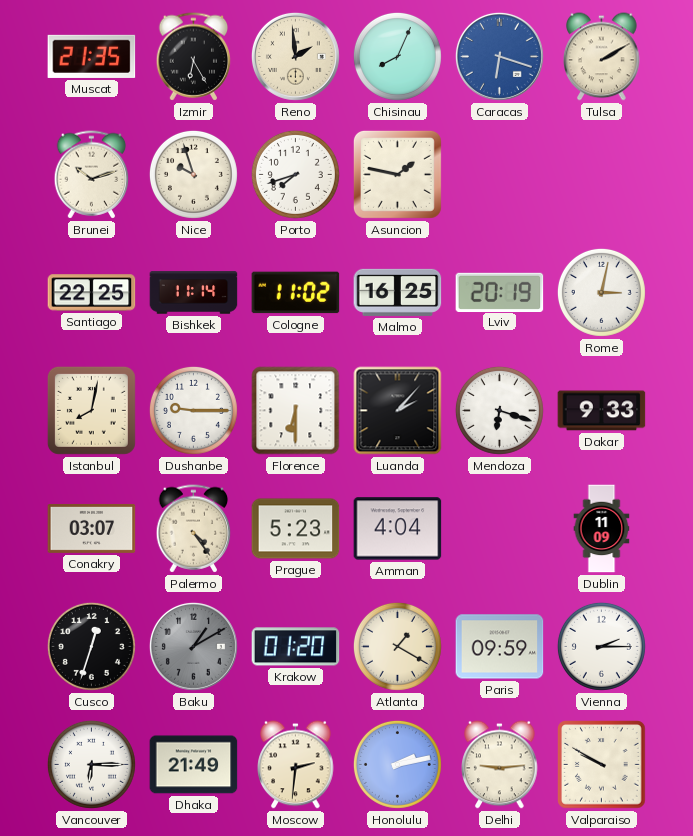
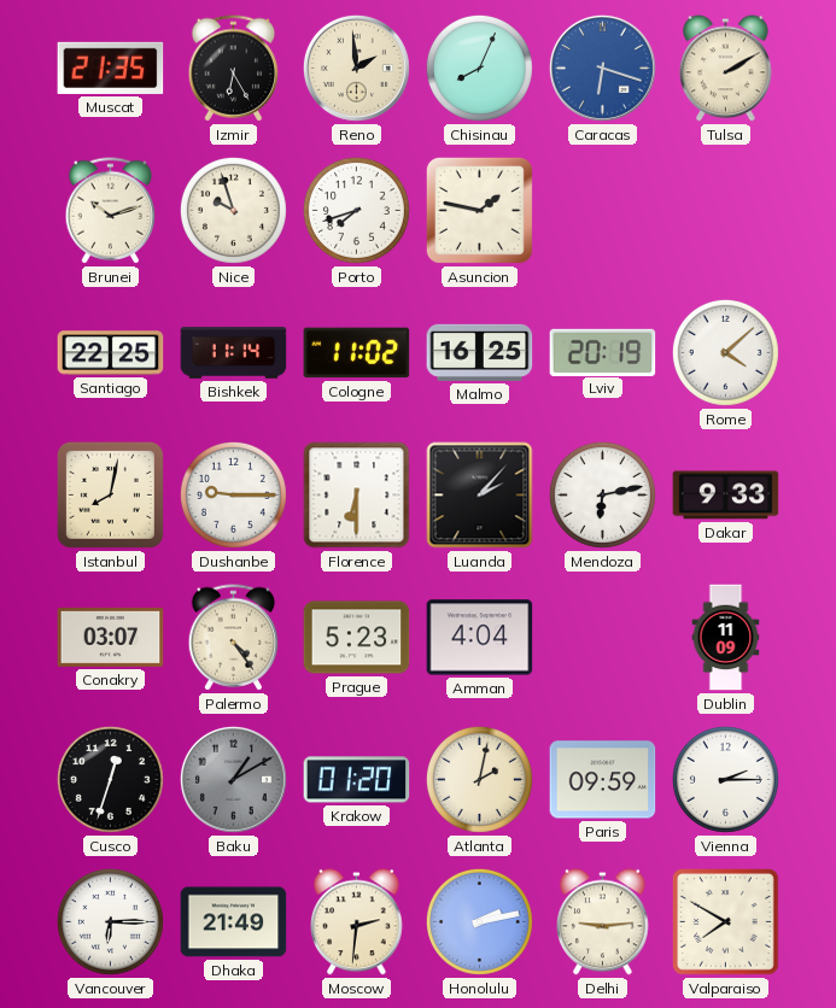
Rome: 3:02 -> 4:08 (725, 352)
Mendoza: 6:18 -> 6:13 (602, 494)
Atlanta: 1:20 -> 2:02 (479, 779)
Valparaiso: 9:50 -> 7:50 (726, 922)
